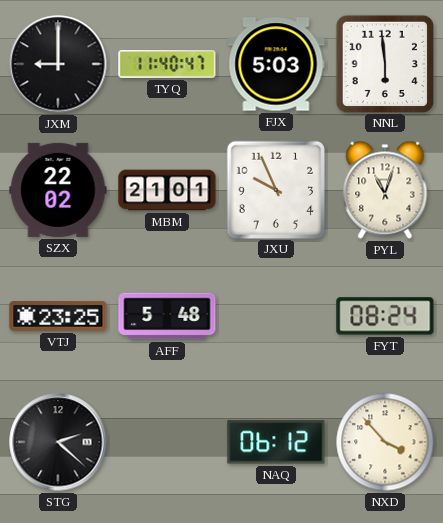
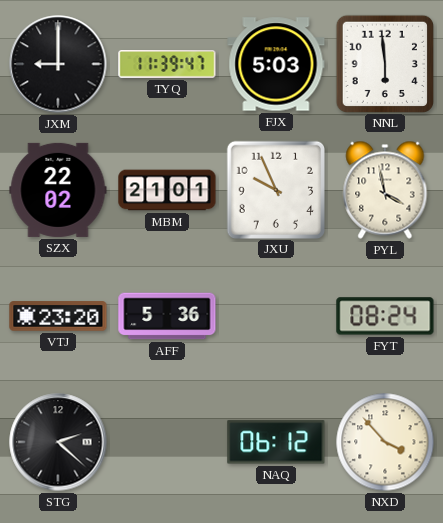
TYQ: 11:40 -> 11:39 (167, 65)
PYL: 11:03 -> 3:58 (385, 190)
VTJ: 23:25 -> 23:20 (58, 316)
AFF: 5:48 -> 5:36 (167, 316)
